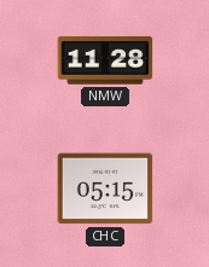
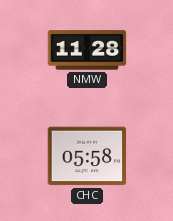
CHC: 05:15 -> 05:58 (87, 156)
